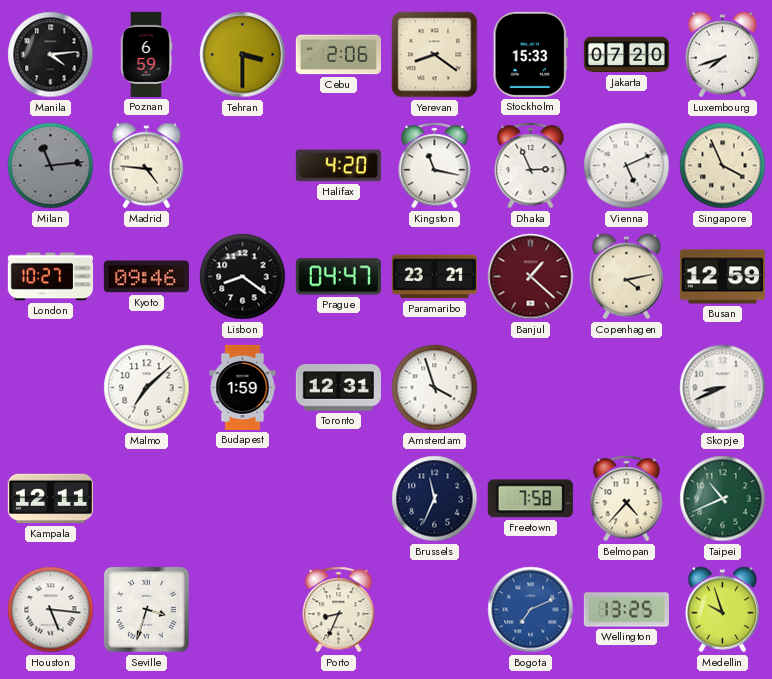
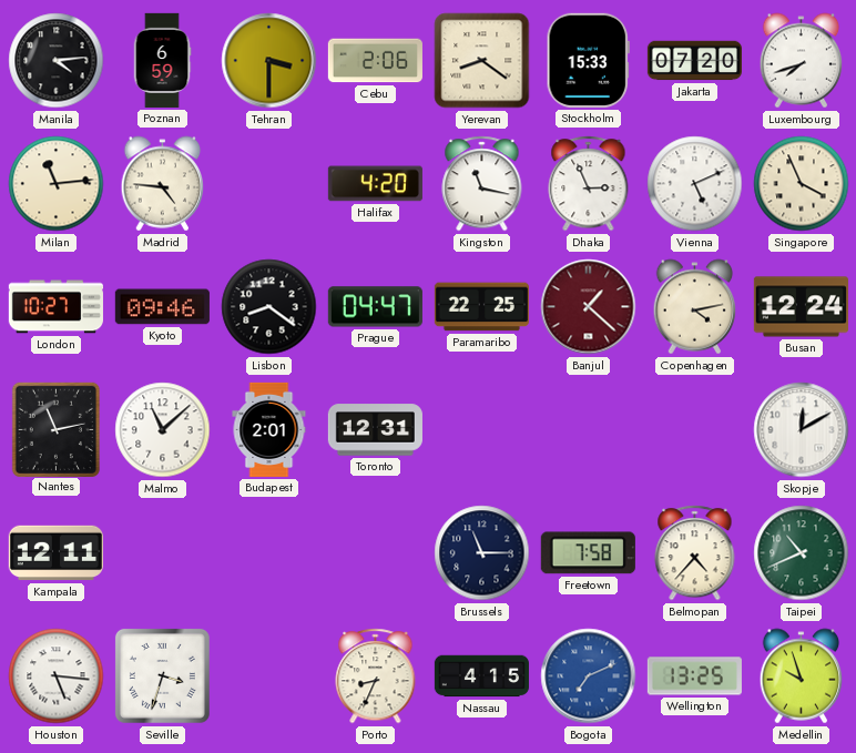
Milan dial: grey -> cream (57, 184)
Paramaribo: 23:21 -> 22:25 (481, 307)
Busan: 12:59 -> 12:24 (801, 307)
Nantes: none -> 11:13 (55, 429)
Malmo: 7:08 -> 11:08 (163, 430)
Budapest: 1:59 -> 2:01 (269, 429)
Amsterdam: 3:57 -> none (435, 388)
Skopje: 8:41 -> 12:10 (802, 430)
Brussels: 11:34 -> 11:15 (482, 553)
Nassau: none -> 4:15 (481, 676)
